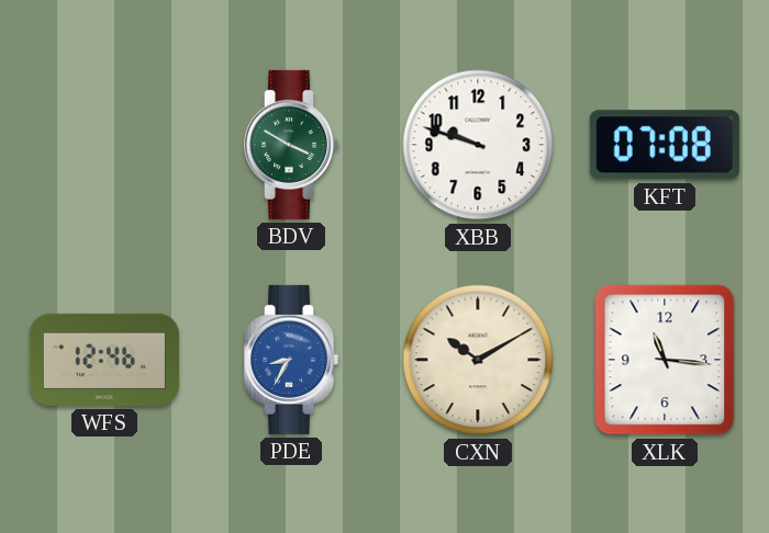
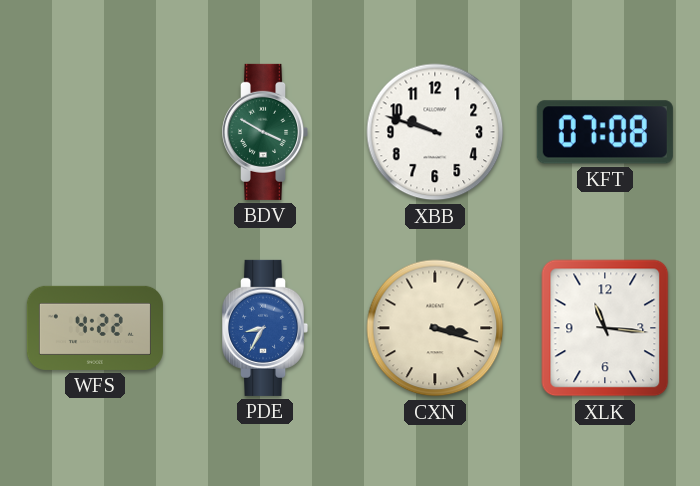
WFS: 12:46 -> 4:22 (95, 328)
CXN: 10:10 -> 3:18 (435, 328)
